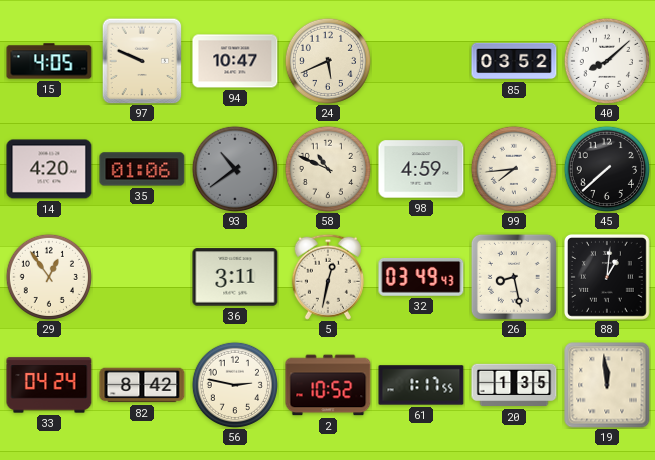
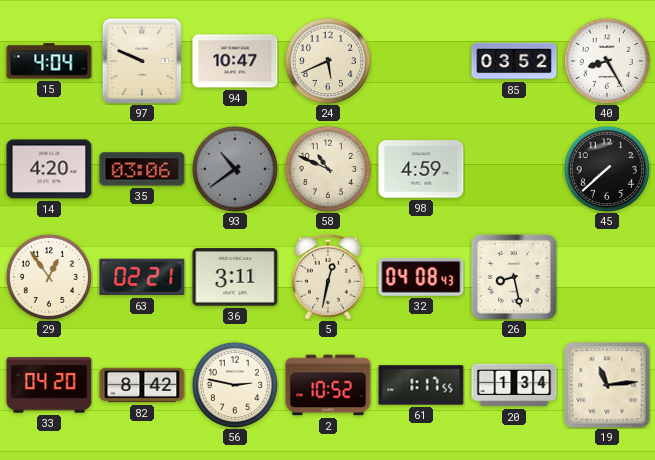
15: 4:05 -> 4:04 (49, 61)
40: 8:08 -> 8:25 (607, 61)
35: 01:06 -> 03:06 (142, 169)
99: 7:44 -> none (514, 169)
63: none -> 02:21 (142, 277)
32: 03:49 -> 04:08 (421, 278)
88: 1:01 -> none (608, 278)
33: 04:24 -> 04:20 (49, 385)
20: 1:35 -> 1:34 (514, 385)
19: 11:59 -> 11:14 (607, 385)
